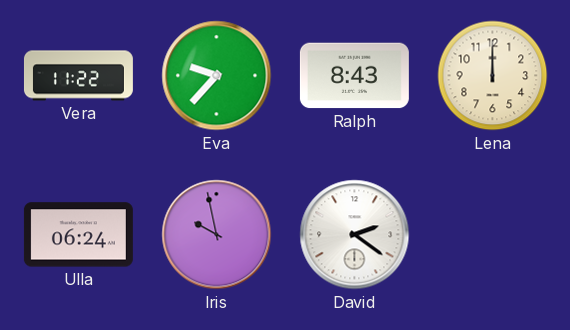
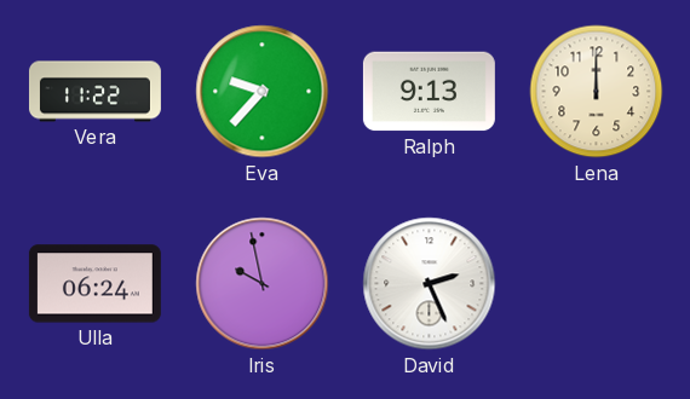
Ralph: 8:43 -> 9:13 (429, 92)
David: 2:21 -> 2:26 (430, 284)
